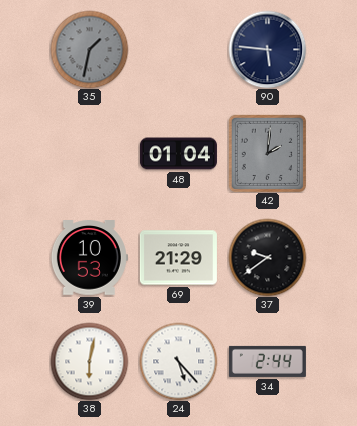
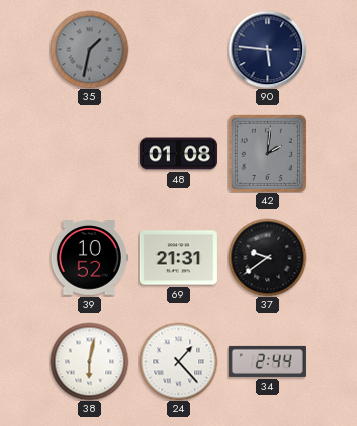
48: 01:04 -> 01:08 (178, 154)
39: 10:53 -> 10:52 (89, 258)
69: 21:29 -> 21:31 (178, 258)
24: 5:23 -> 1:23 (178, 361)
